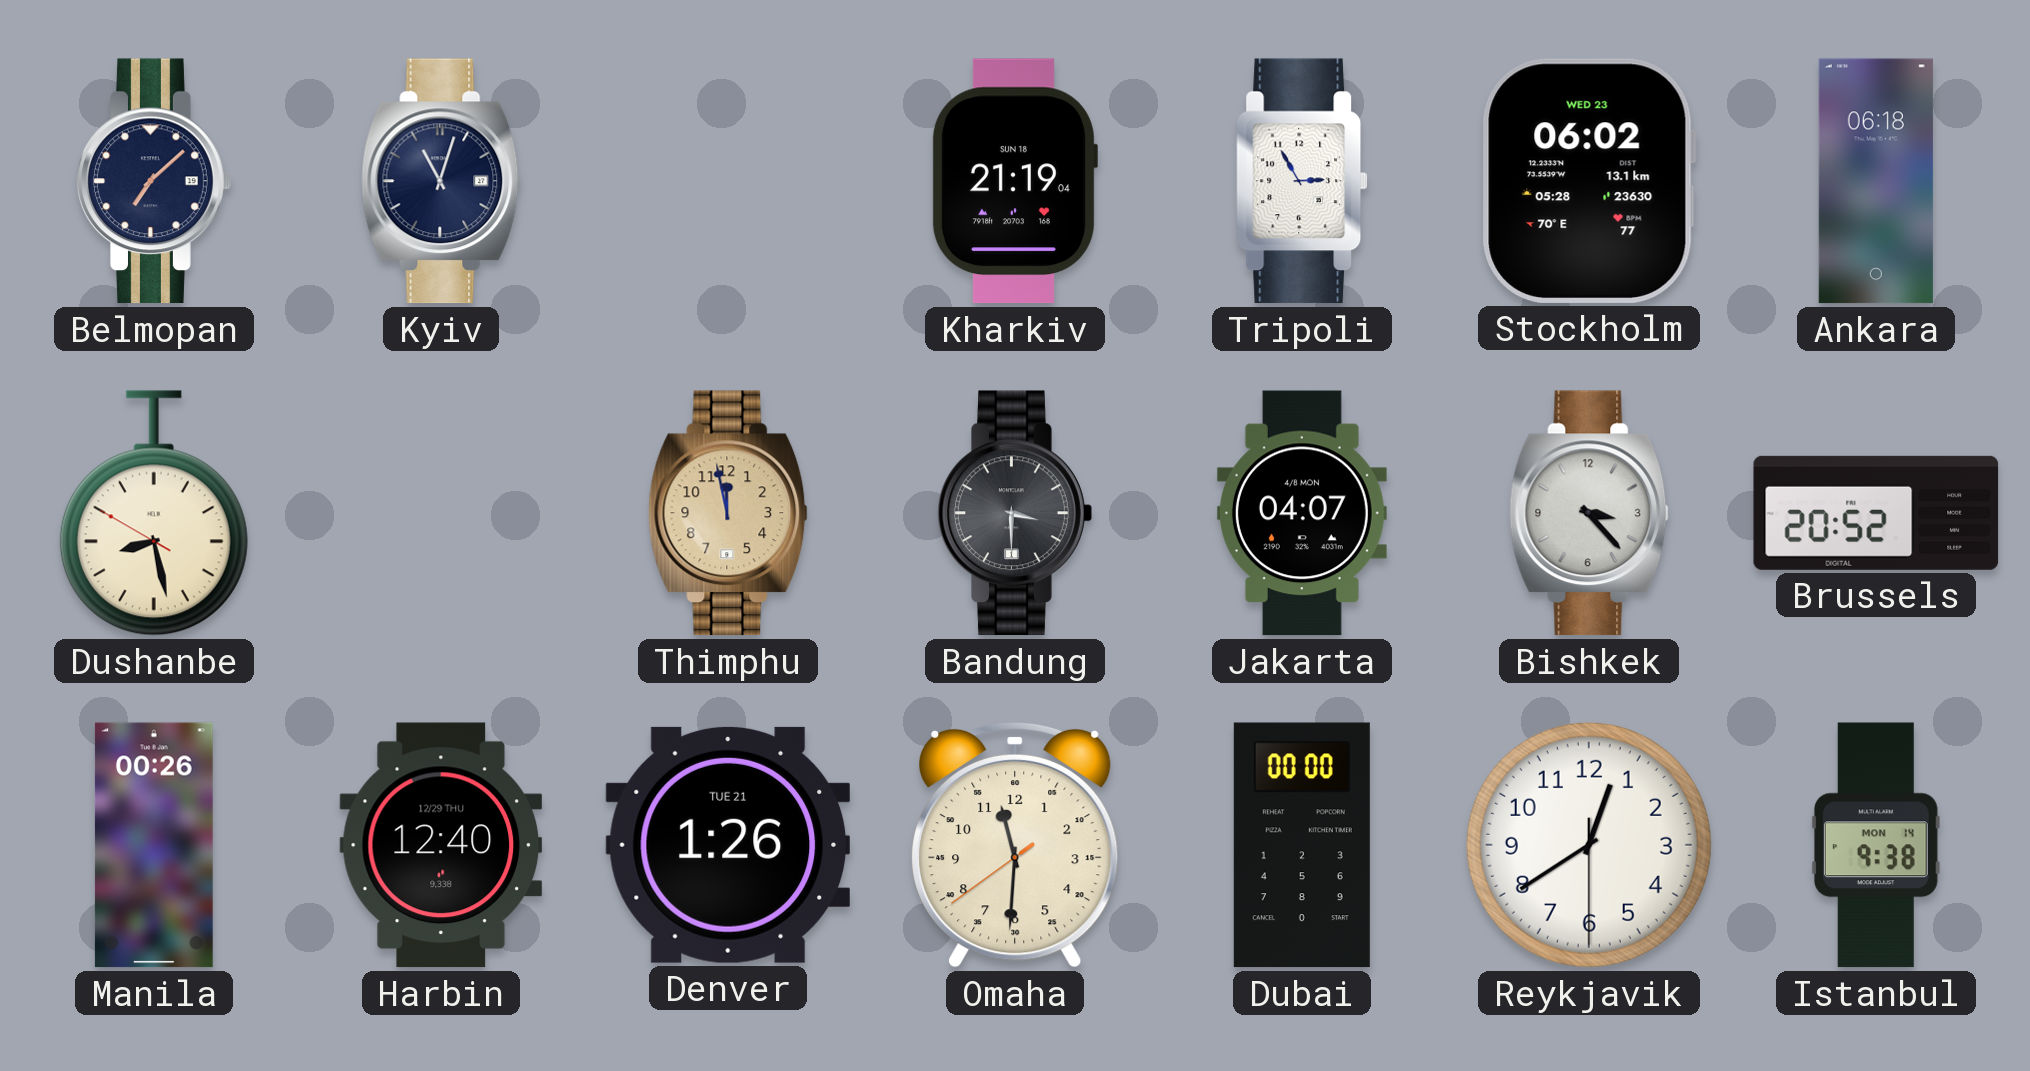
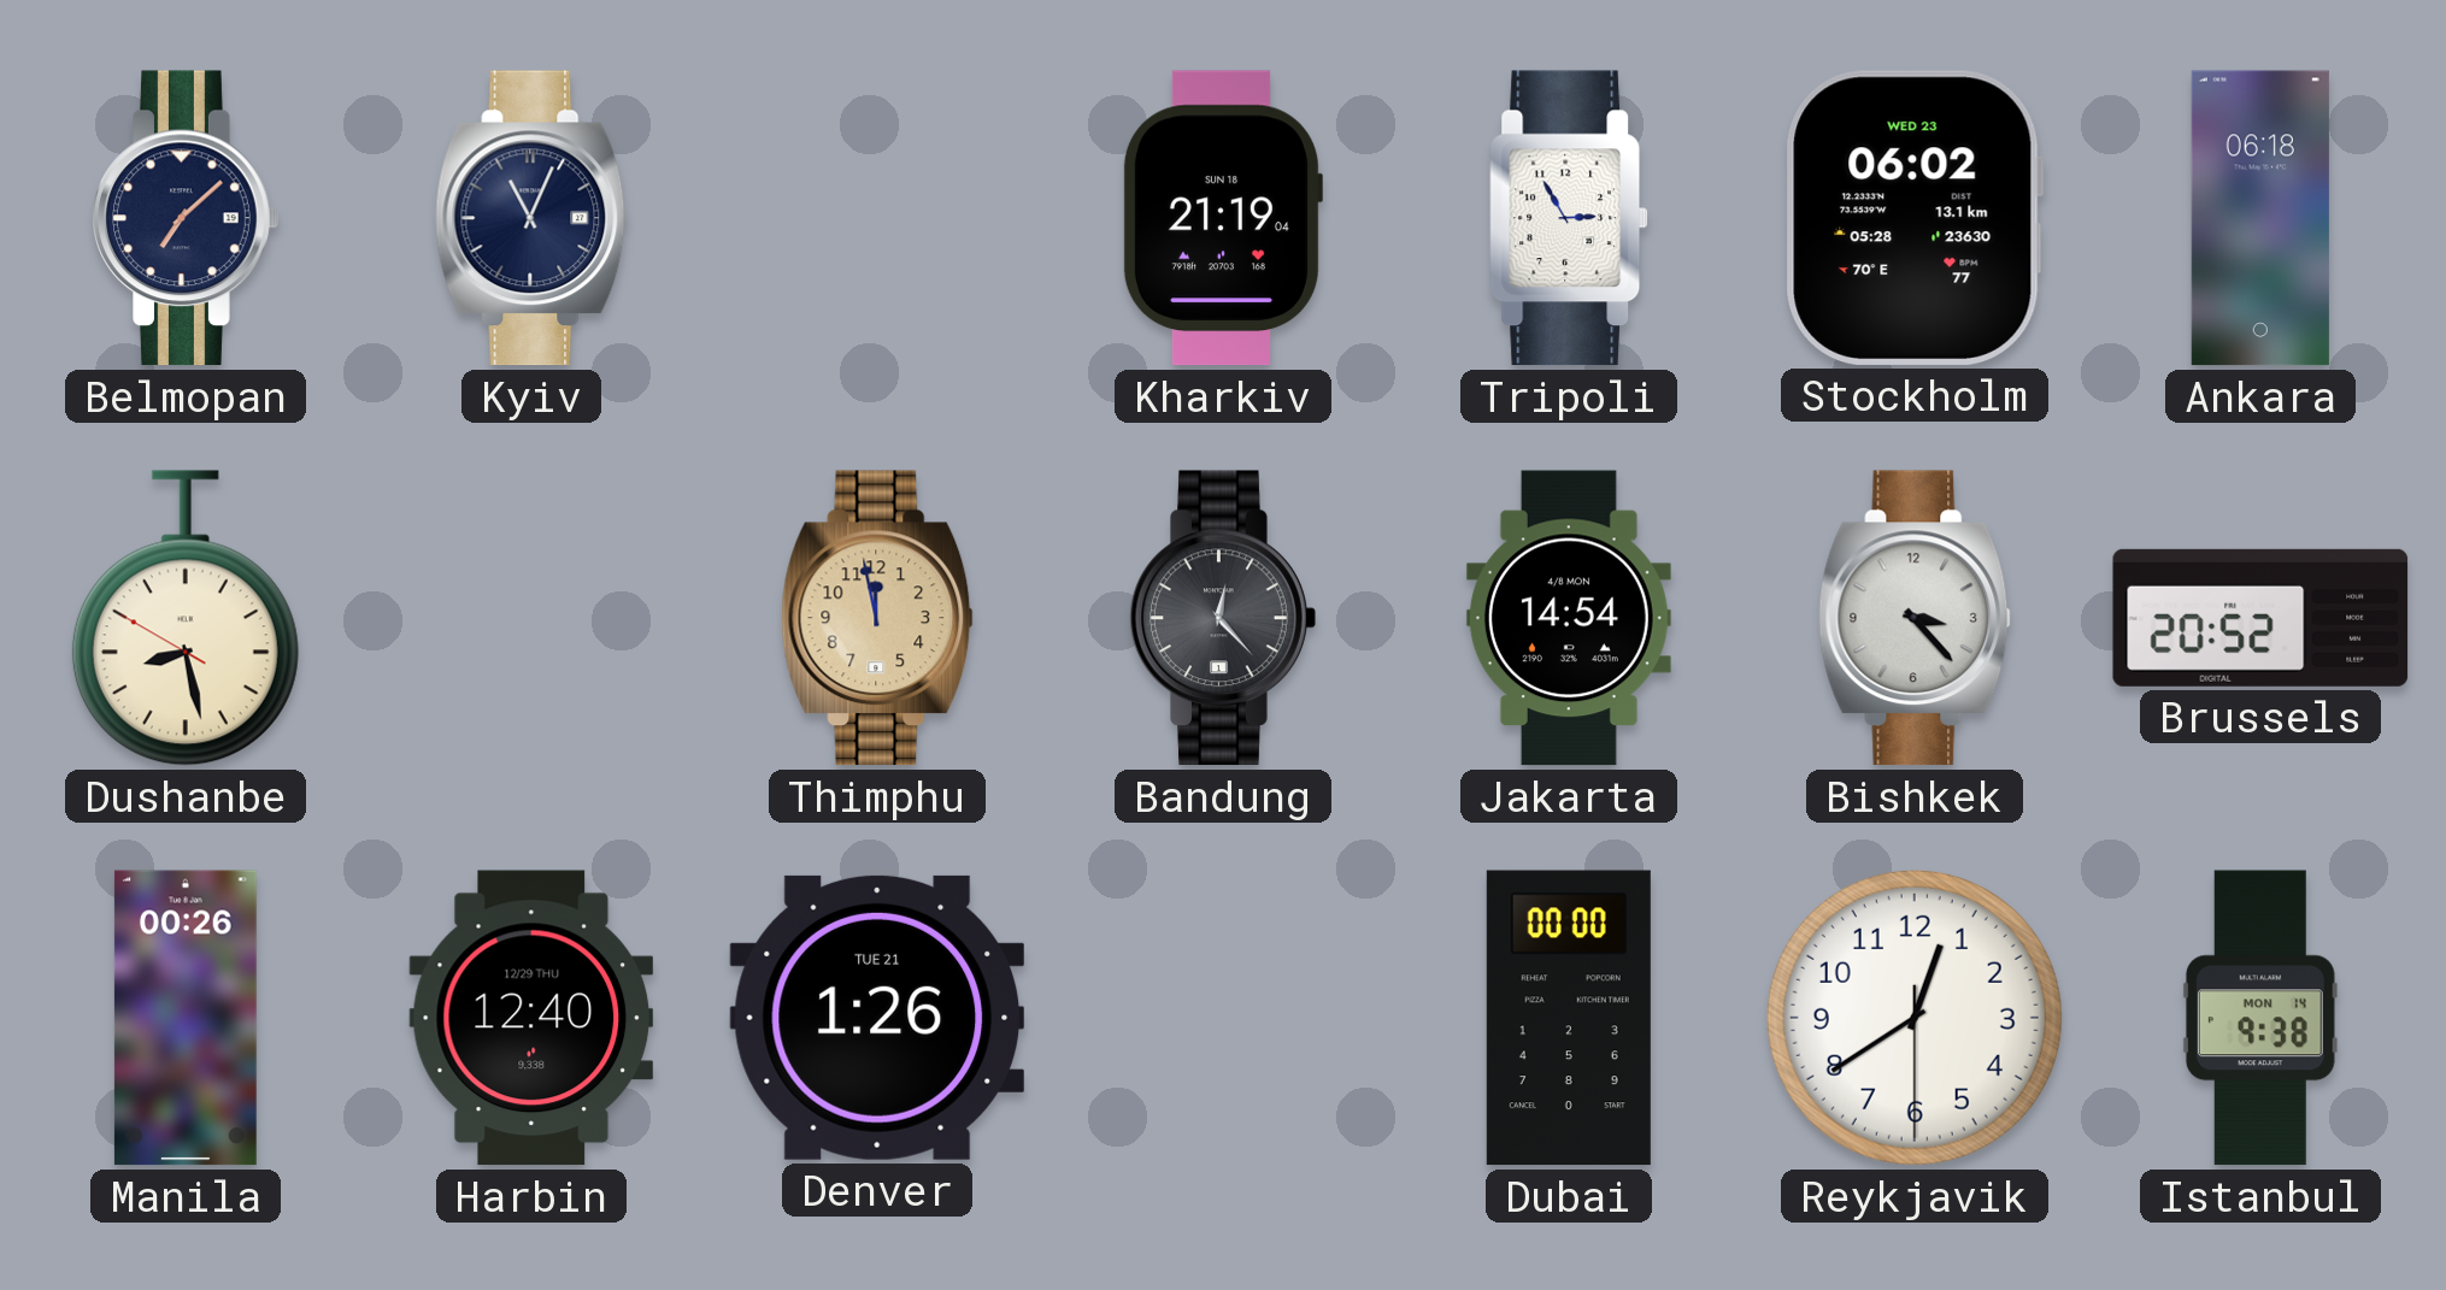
Kyiv: 11:03 -> 11:04 (531, 218)
Bandung: 3:30 -> 12:23 (1223, 618)
Jakarta: 04:07 -> 14:54 (1569, 618)
Omaha: 11:30 -> none (1015, 845)
